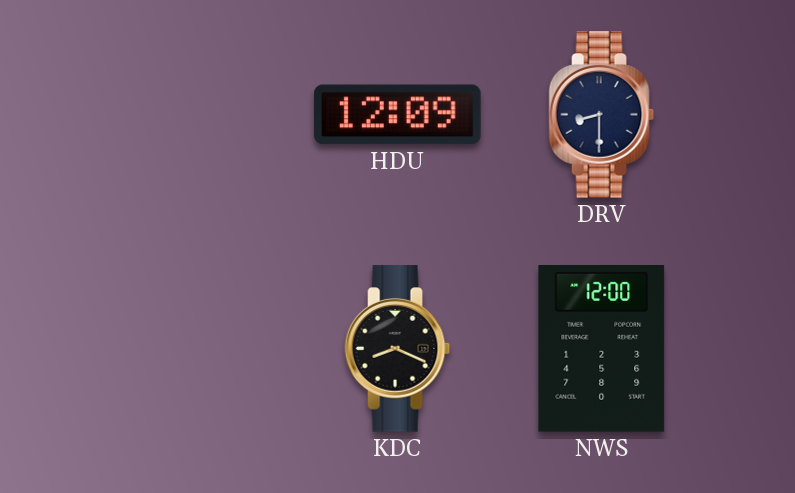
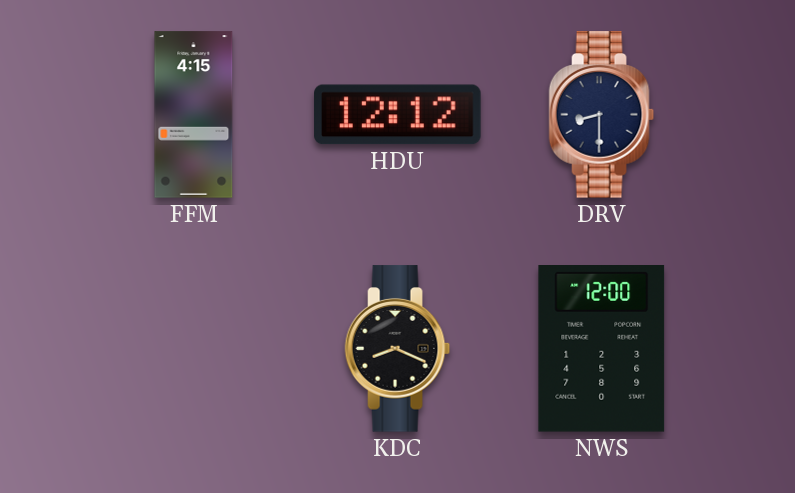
FFM: none -> 4:15 (194, 115)
HDU: 12:09 -> 12:12 (398, 115)
